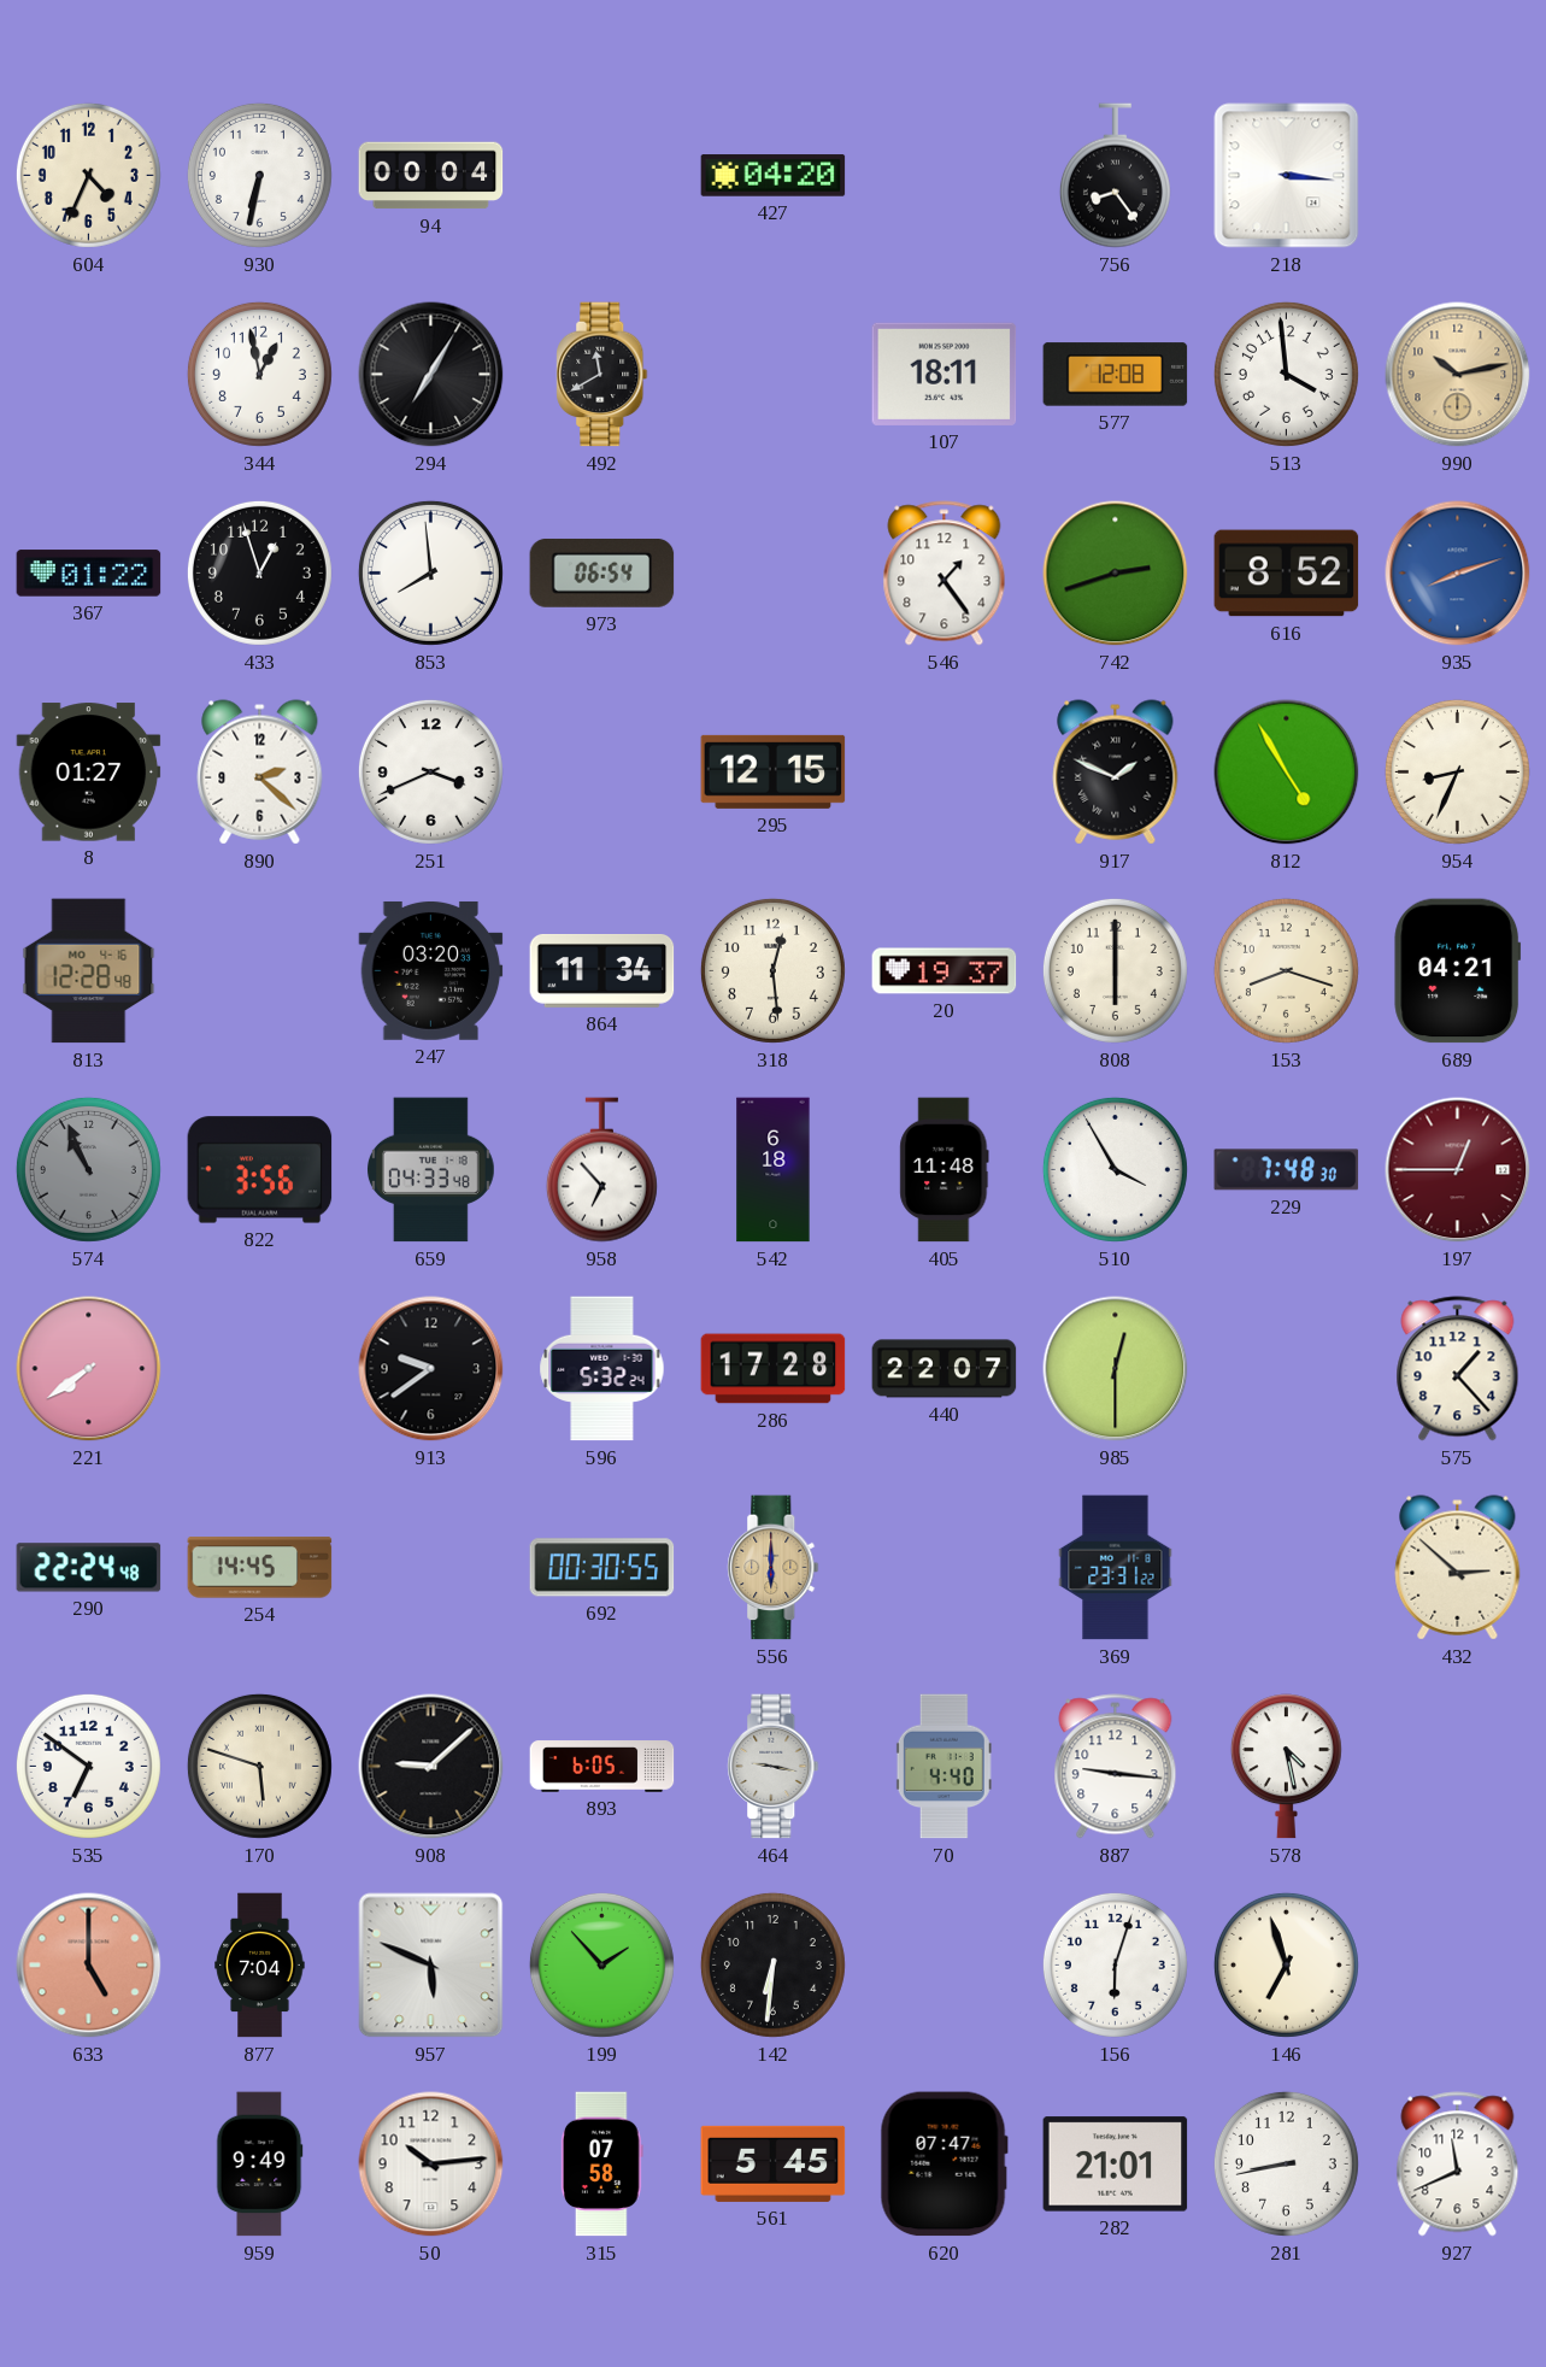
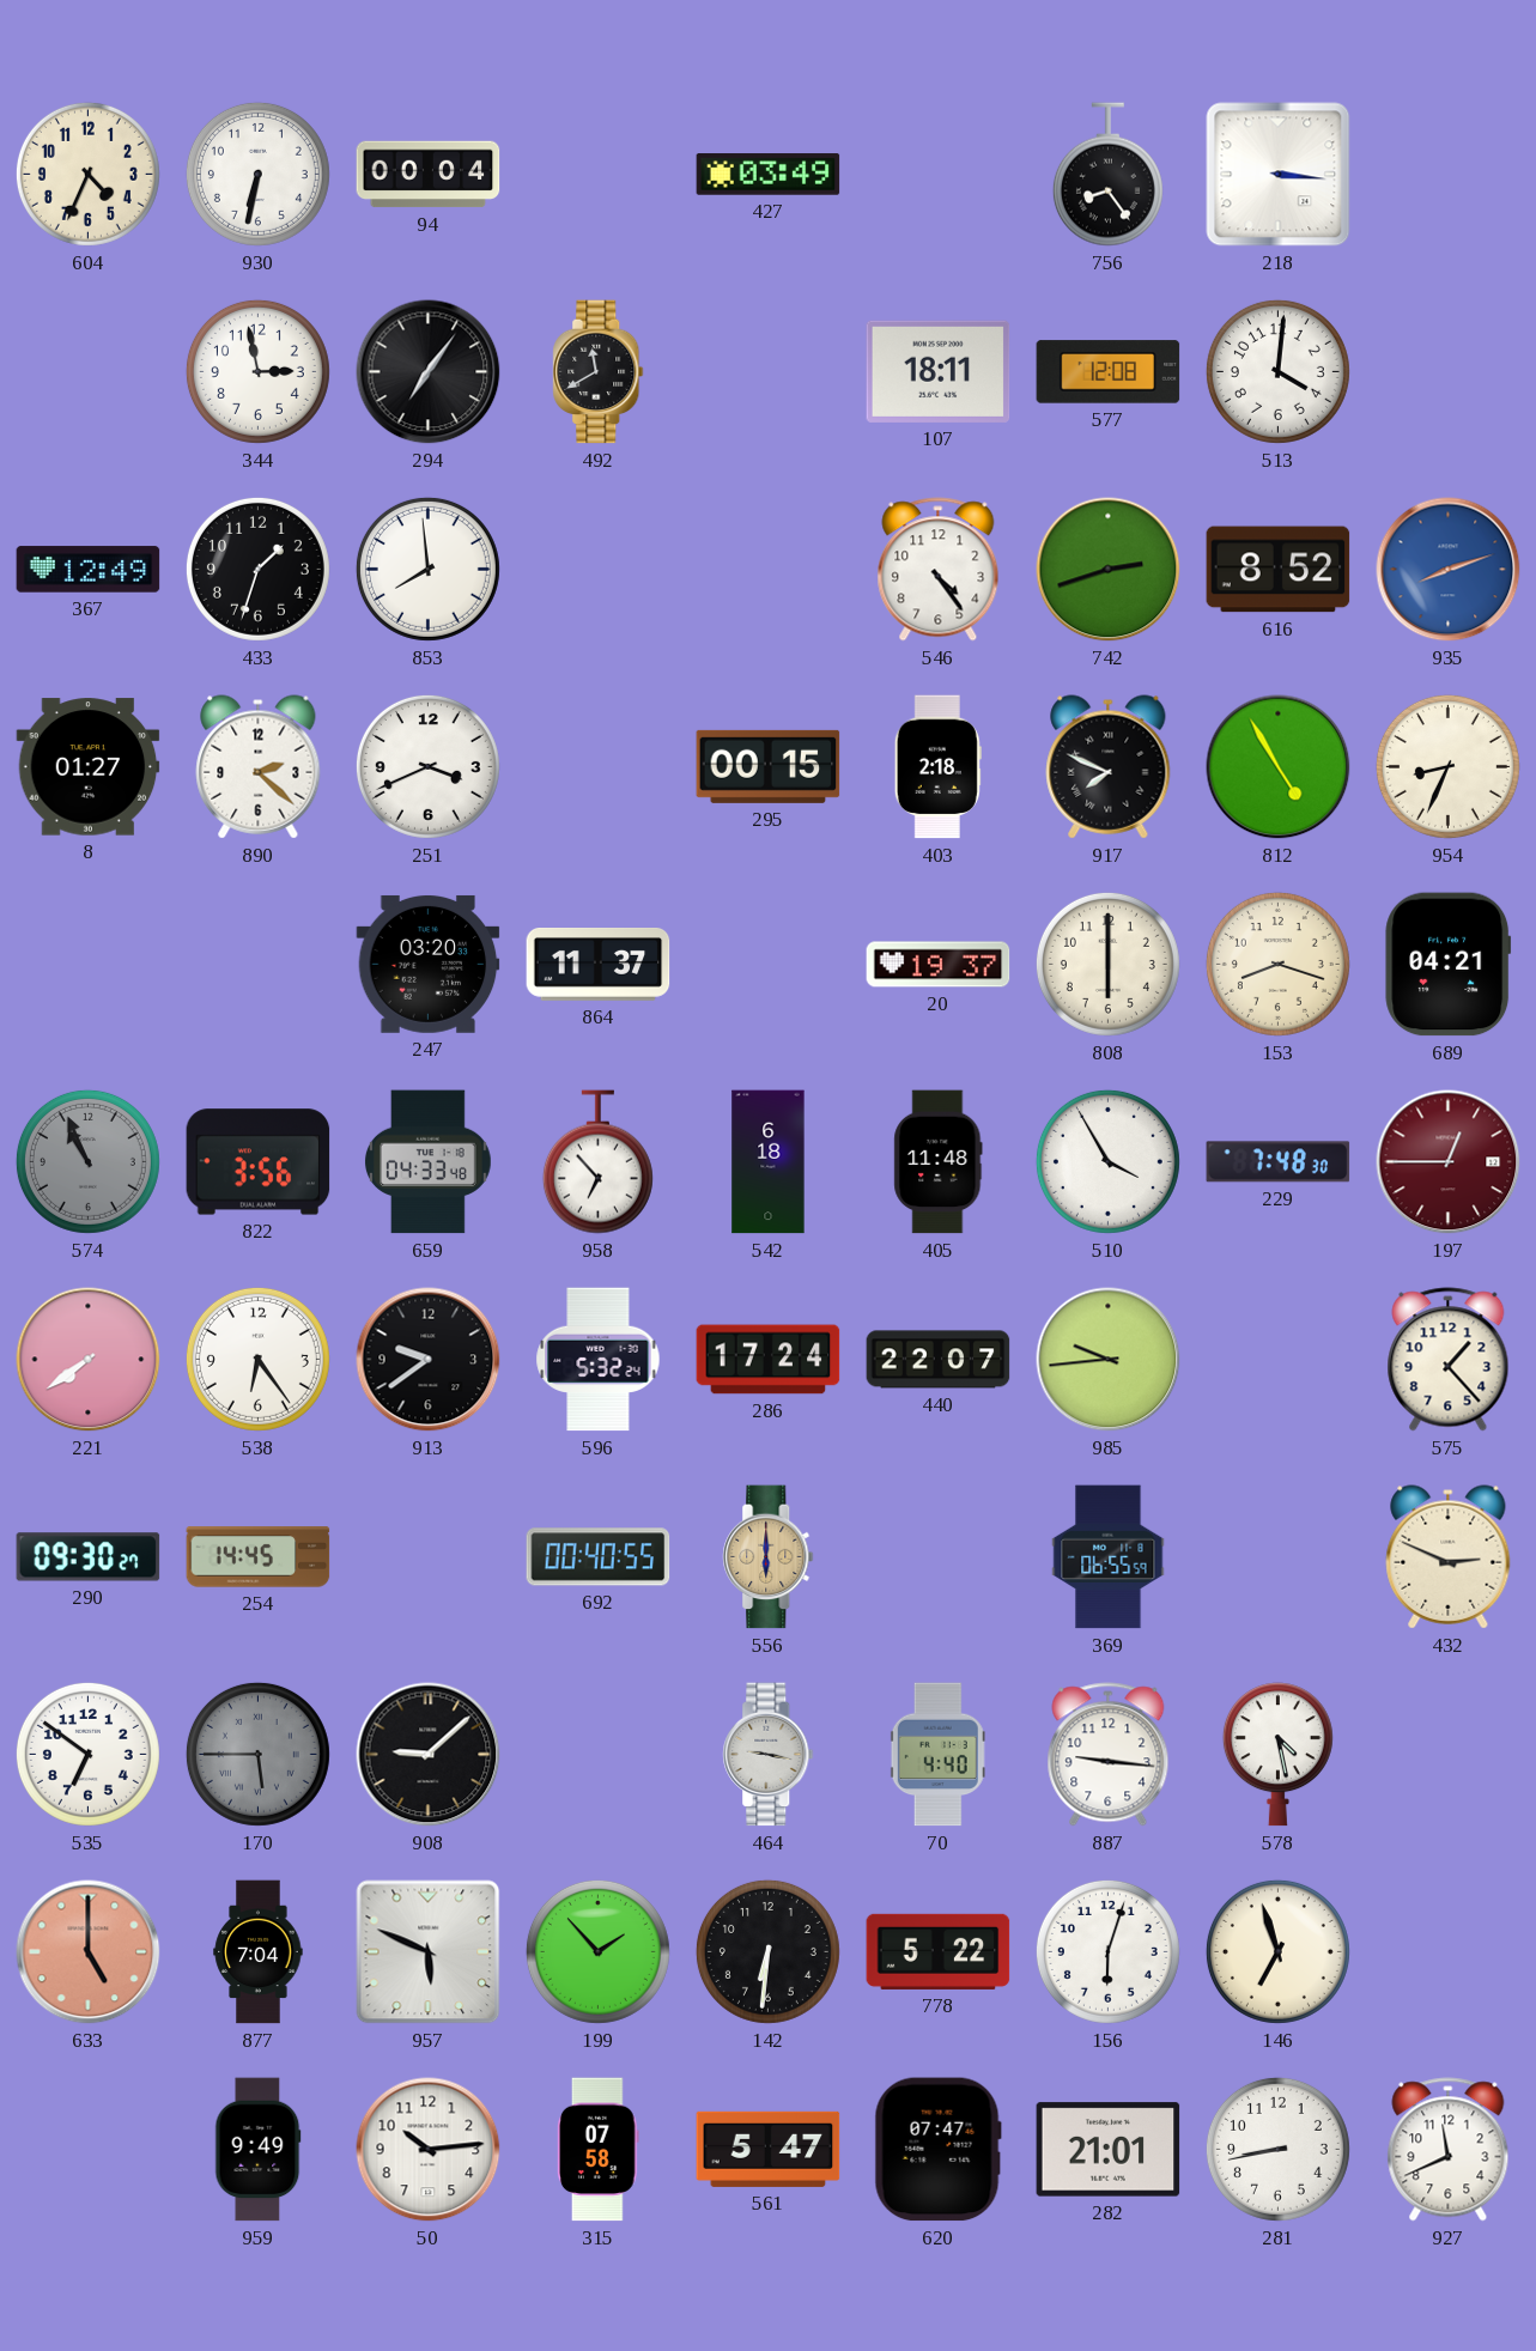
427: 04:20 -> 03:49 (769, 175)
344: 12:58 -> 2:58 (257, 371)
294: 7:05 -> 7:06 (429, 372)
513: 3:59 -> 4:01 (1277, 371)
990: 10:13 -> none (1458, 375)
367: 01:22 -> 12:49 (89, 570)
433: 12:57 -> 1:33 (257, 569)
973: 06:54 -> none (602, 572)
546: 1:24 -> 4:24 (939, 570)
295: 12:15 -> 00:15 (769, 766)
403: none -> 2:18 (937, 767)
917: 1:49 -> 7:49 (1109, 767)
813: 12:28 -> none (89, 971)
864: 11:34 -> 11:37 (599, 965)
318: 12:29 -> none (772, 970)
538: none -> 6:24 (257, 1359)
286: 17:28 -> 17:24 (769, 1360)
985: 12:30 -> 9:44 (1109, 1360)
290: 22:24 -> 09:30 (89, 1557)
692: 00:30 -> 00:40 (599, 1557)
369: 23:31 -> 06:55 (1109, 1557)
432: 2:52 -> 2:49 (1449, 1557)
170: 5:48 -> 5:45 (257, 1754)
170 dial: cream -> grey (257, 1754)
893: 6:05 -> none (602, 1767)
778: none -> 5:22 (939, 1951)
561: 5:45 -> 5:47 (769, 2149)
